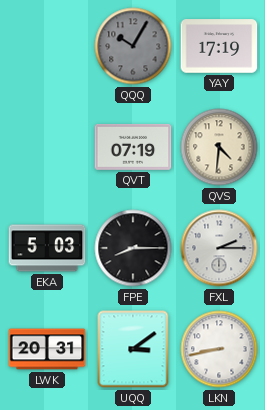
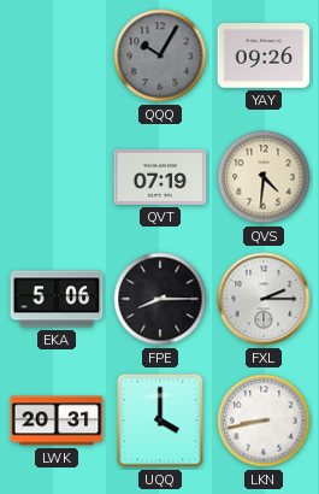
YAY: 17:19 -> 09:26 (264, 55)
EKA: 5:03 -> 5:06 (57, 299)
UQQ: 3:09 -> 4:00 (160, 421)
